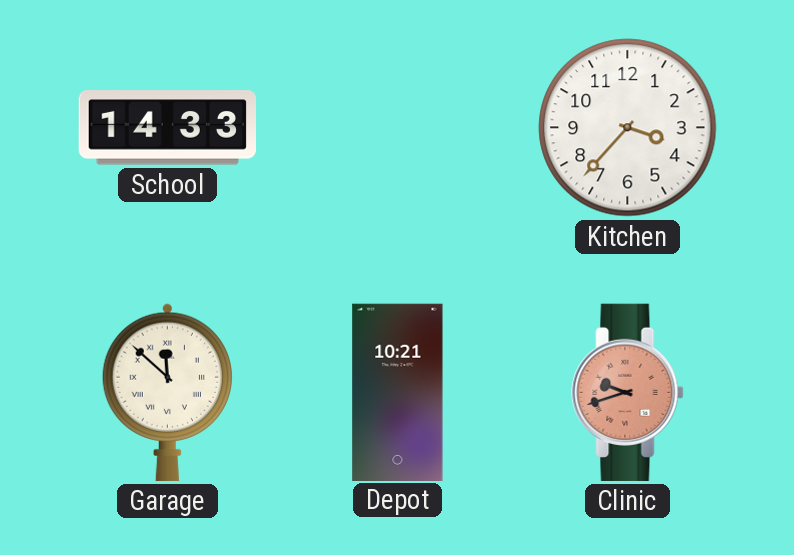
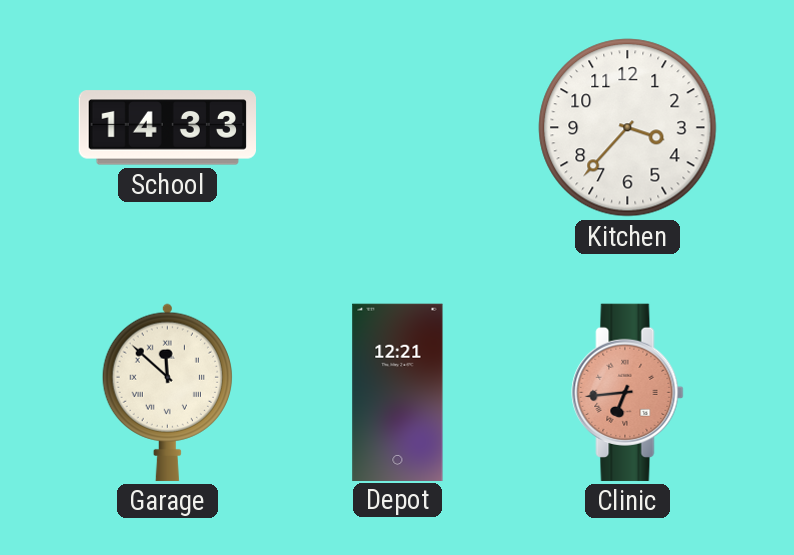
Depot: 10:21 -> 12:21 (398, 392)
Clinic: 9:42 -> 6:44 (628, 392)
